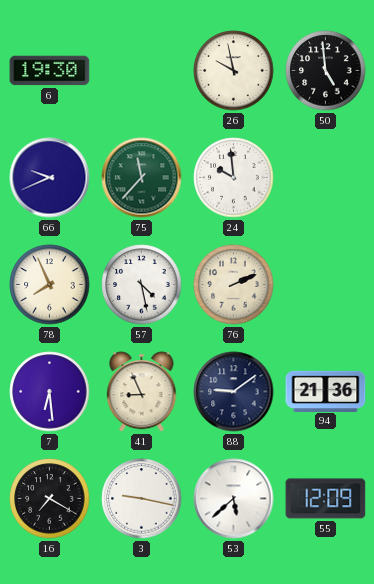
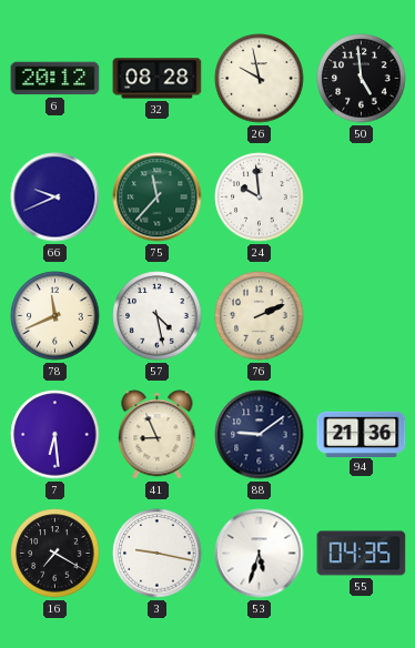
6: 19:30 -> 20:12 (55, 79)
32: none -> 08:28 (158, 79)
78: 7:56 -> 11:41 (55, 316)
53: 5:38 -> 5:33 (260, 554)
55: 12:09 -> 04:35 (362, 554)
